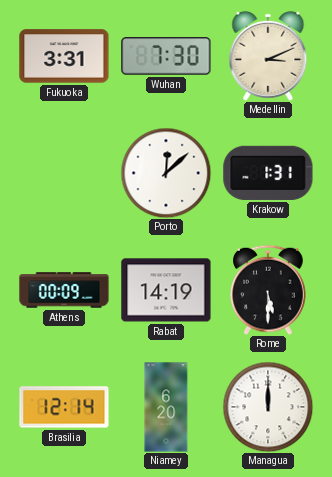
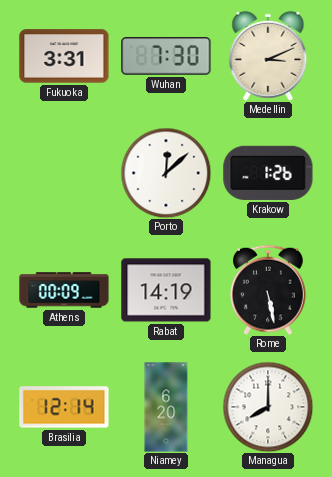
Krakow: 1:31 -> 1:26 (268, 173)
Rome: 5:30 -> 5:28 (269, 290)
Managua: 12:00 -> 8:00 (268, 407)
